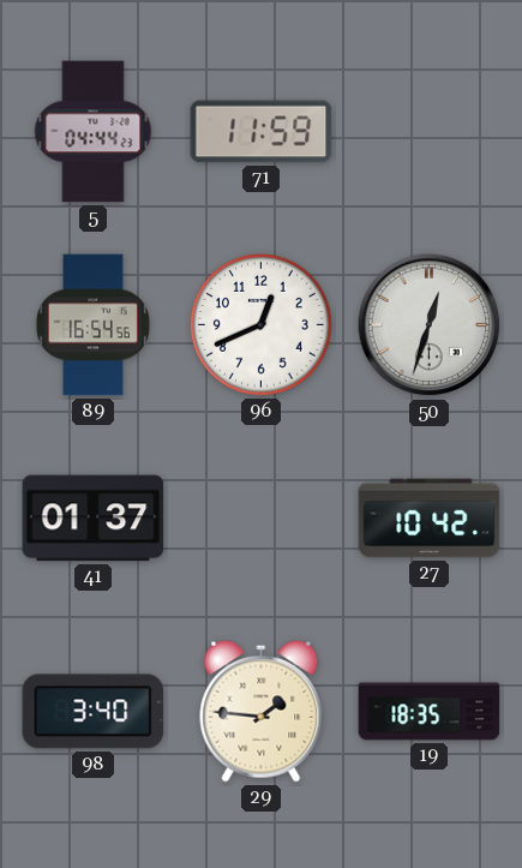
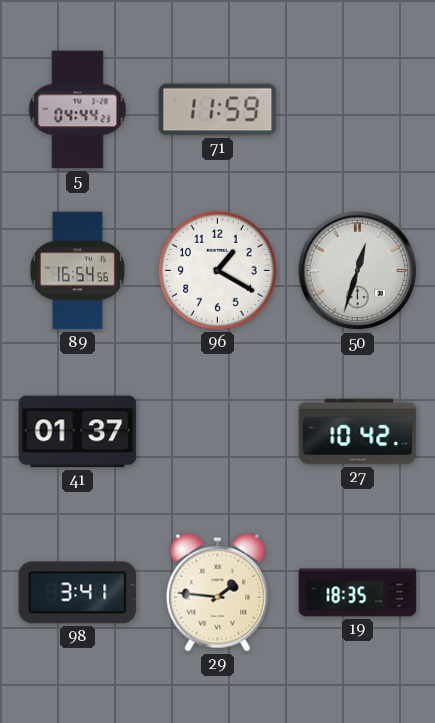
96: 12:41 -> 1:20 (217, 270)
98: 3:40 -> 3:41 (78, 593)
